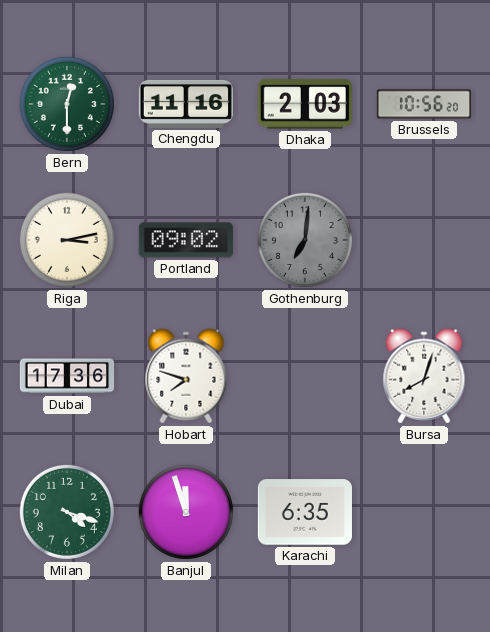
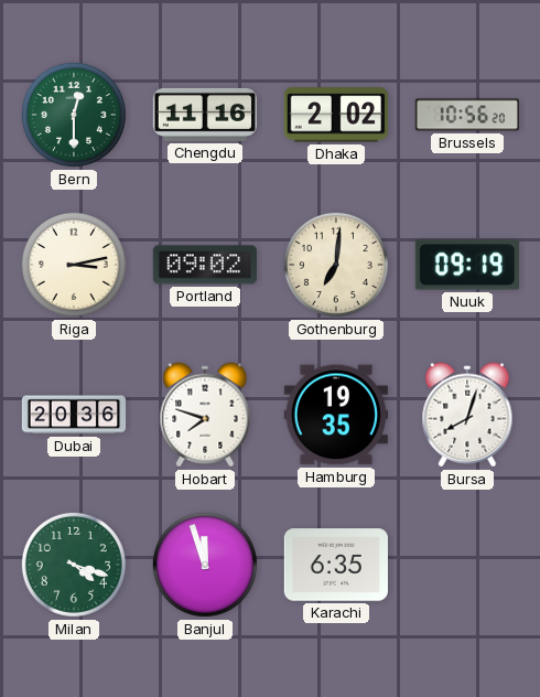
Dhaka: 2:03 -> 2:02 (336, 115)
Gothenburg dial: grey -> cream (336, 265)
Nuuk: none -> 09:19 (467, 265)
Dubai: 17:36 -> 20:36 (74, 415)
Hamburg: none -> 19:35 (336, 415)
